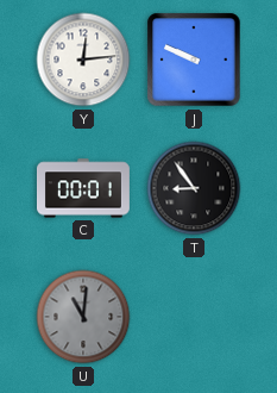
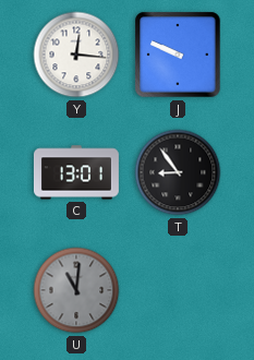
Y: 12:14 -> 12:16 (76, 55)
C: 00:01 -> 13:01 (76, 172)
